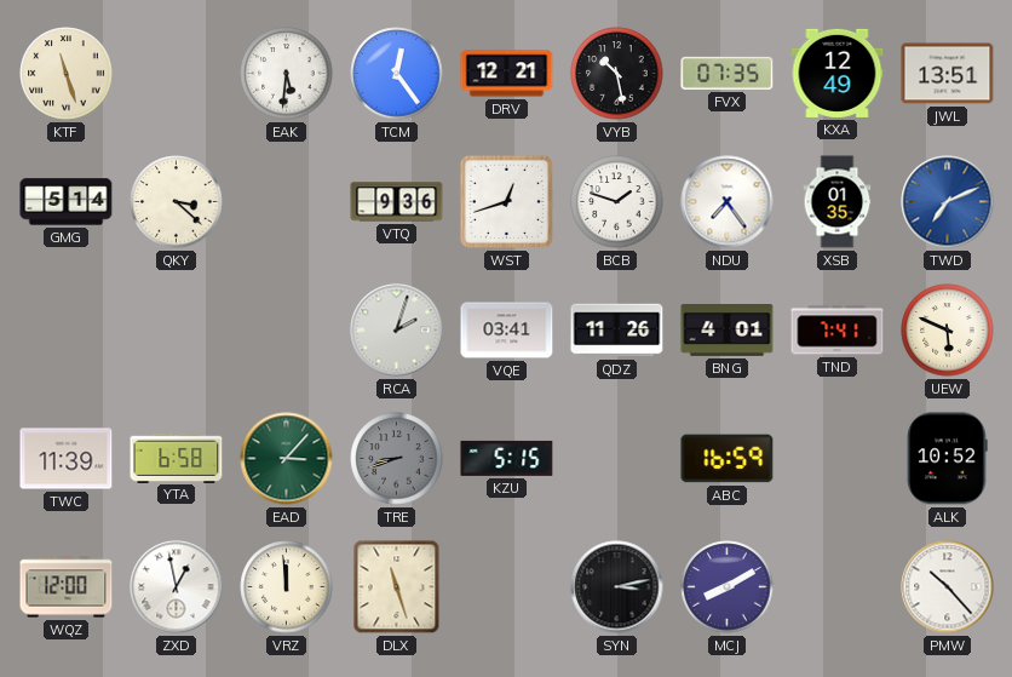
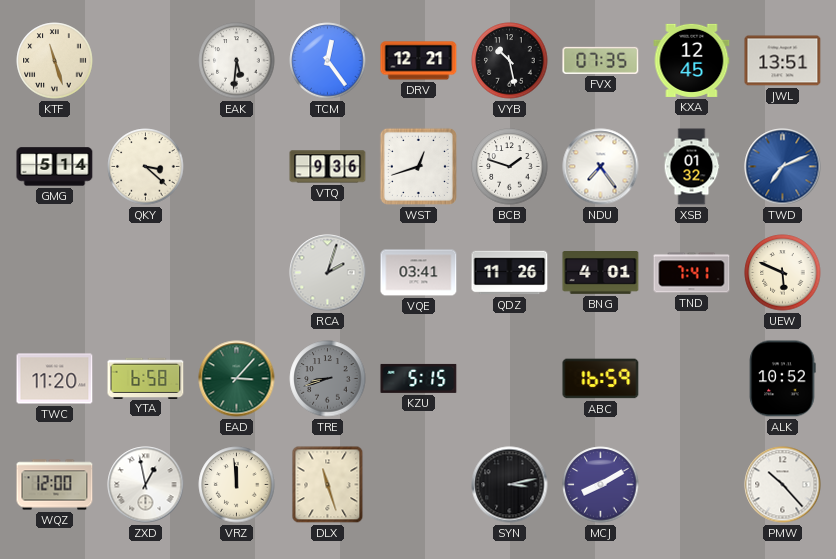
KXA: 12:49 -> 12:45 (692, 60)
XSB: 01:35 -> 01:32 (692, 167)
TWC: 11:39 -> 11:20 (55, 379)
